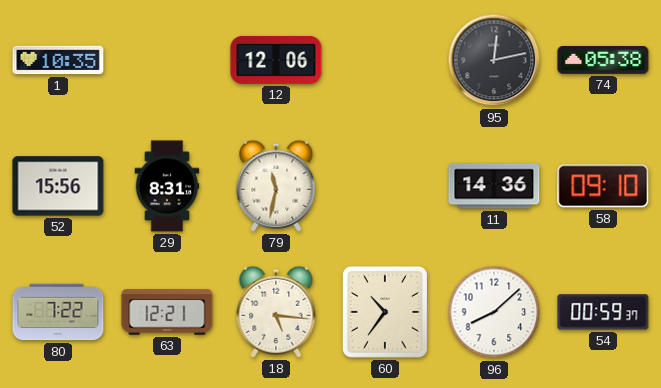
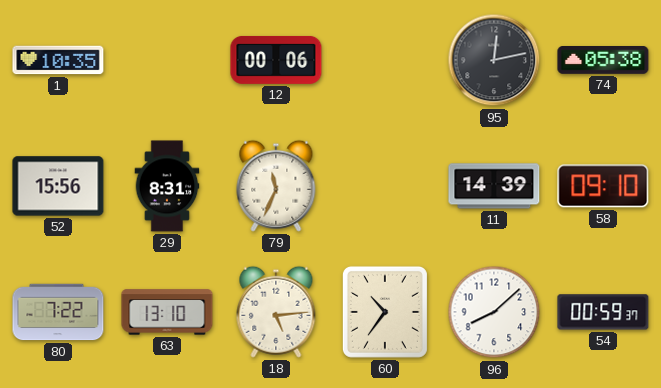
12: 12:06 -> 00:06 (276, 60)
79: 11:32 -> 11:34 (276, 186)
11: 14:36 -> 14:39 (494, 186)
63: 12:21 -> 13:10 (167, 312)
18: 5:16 -> 5:14 (276, 312)
